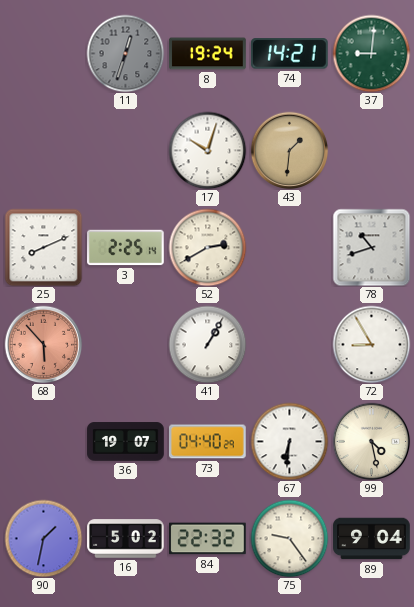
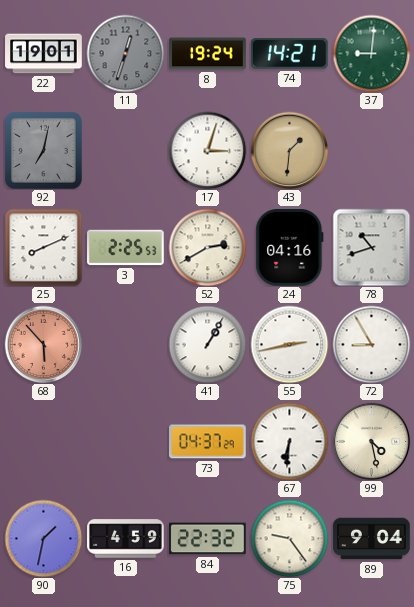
22: none -> 19:01 (44, 54)
92: none -> 7:02 (43, 150)
17: 10:03 -> 3:03 (207, 150)
3: 2:25:14 -> 2:25:53 (126, 248)
24: none -> 04:16 (290, 248)
55: none -> 2:43 (289, 344)
36: 19:07 -> none (126, 442)
73: 04:40 -> 04:37 (208, 442)
16: 5:02 -> 4:59 (126, 539)
